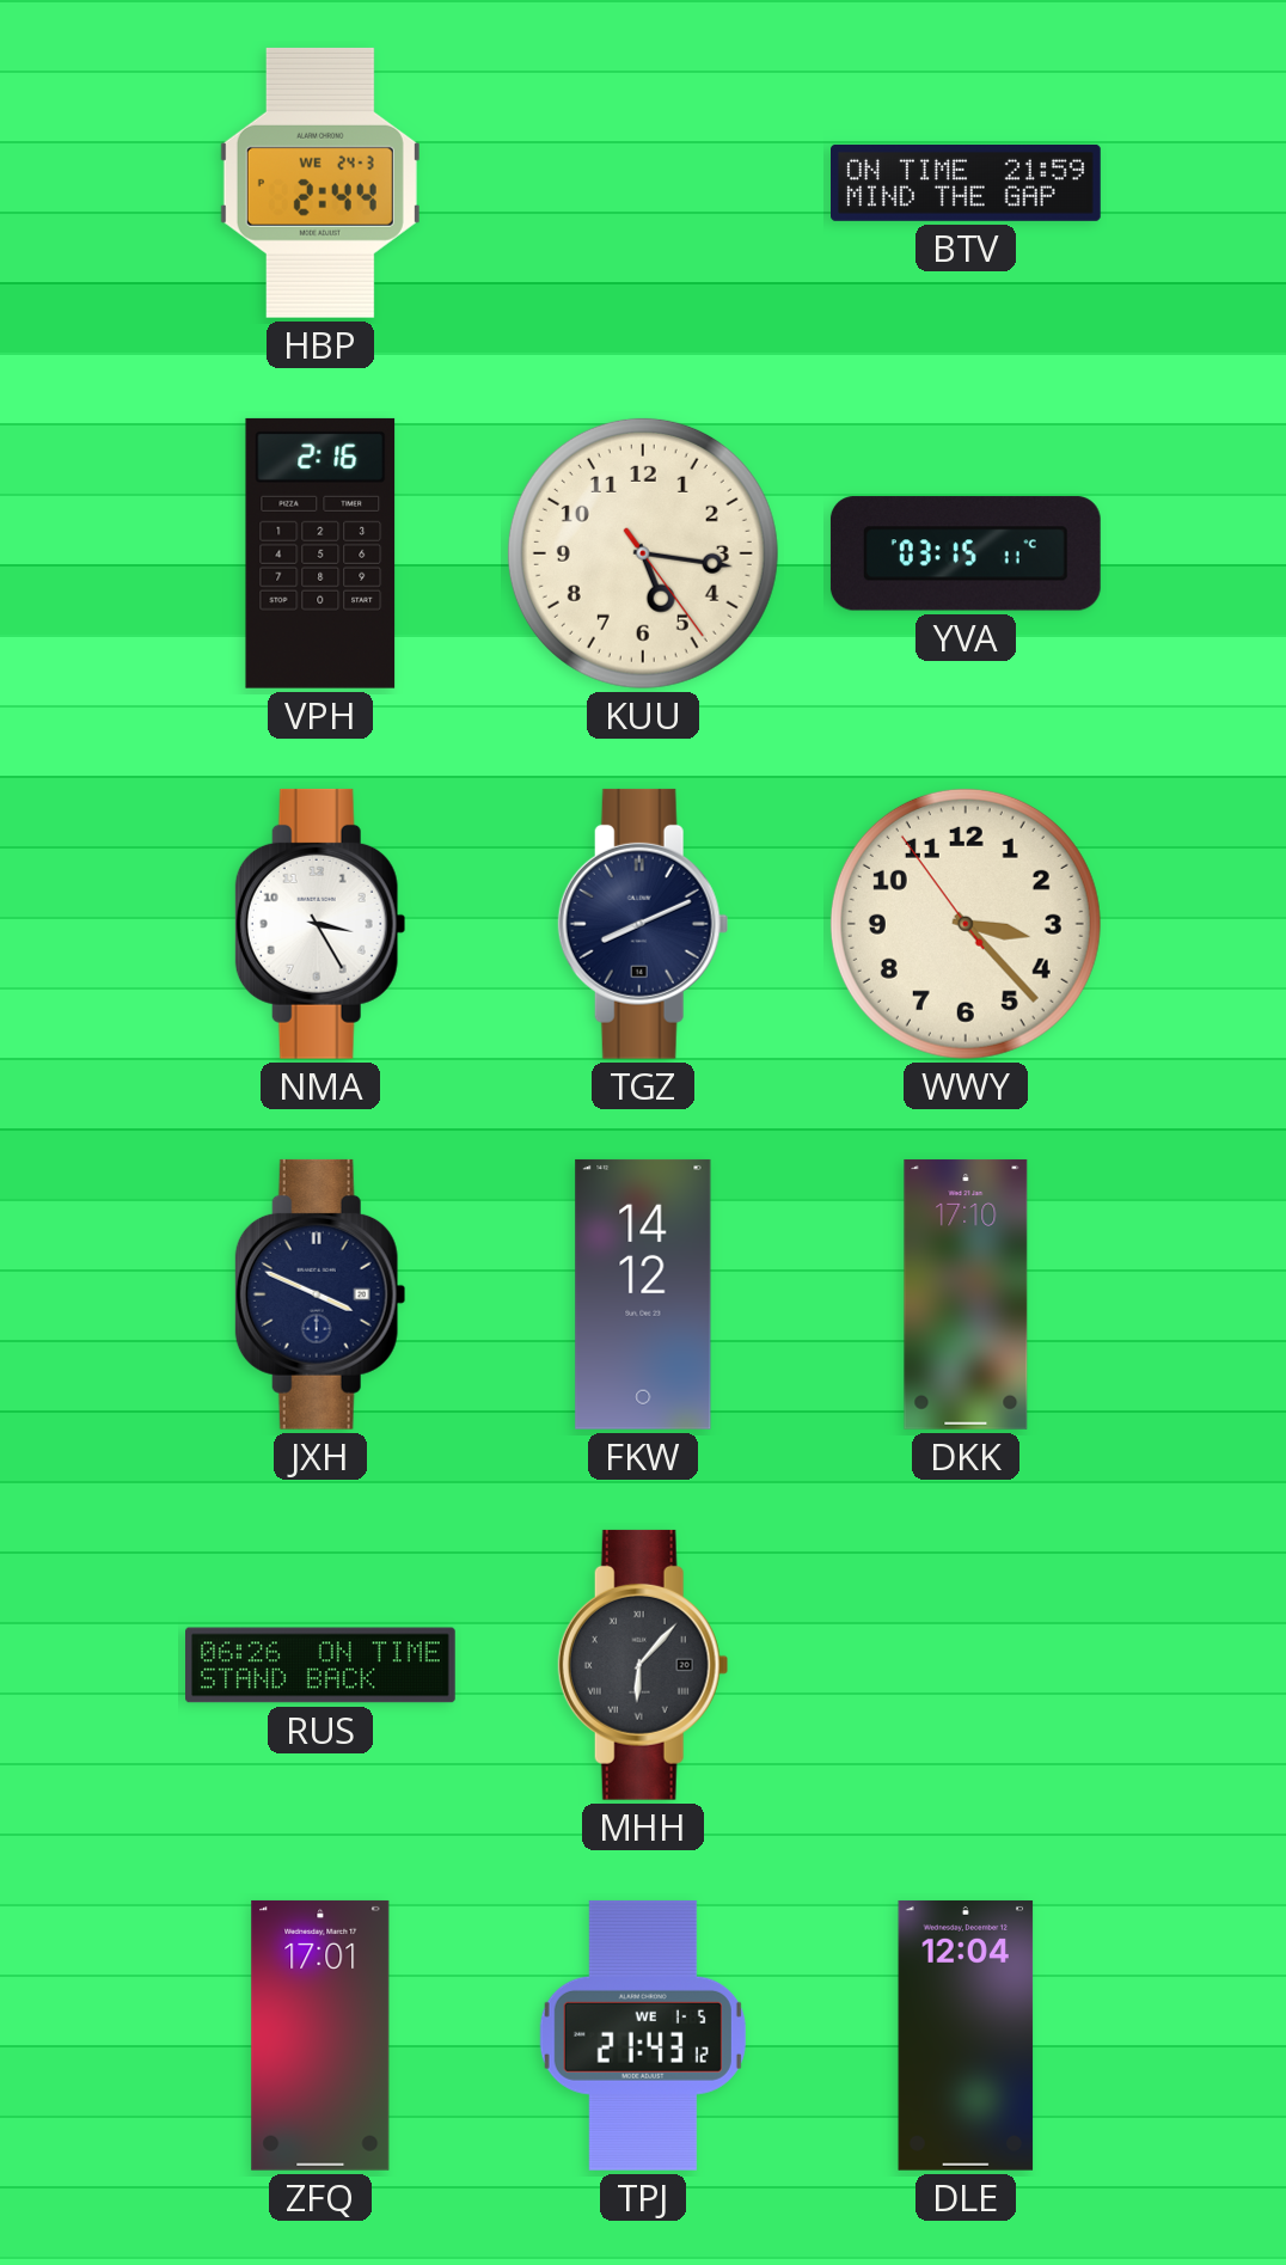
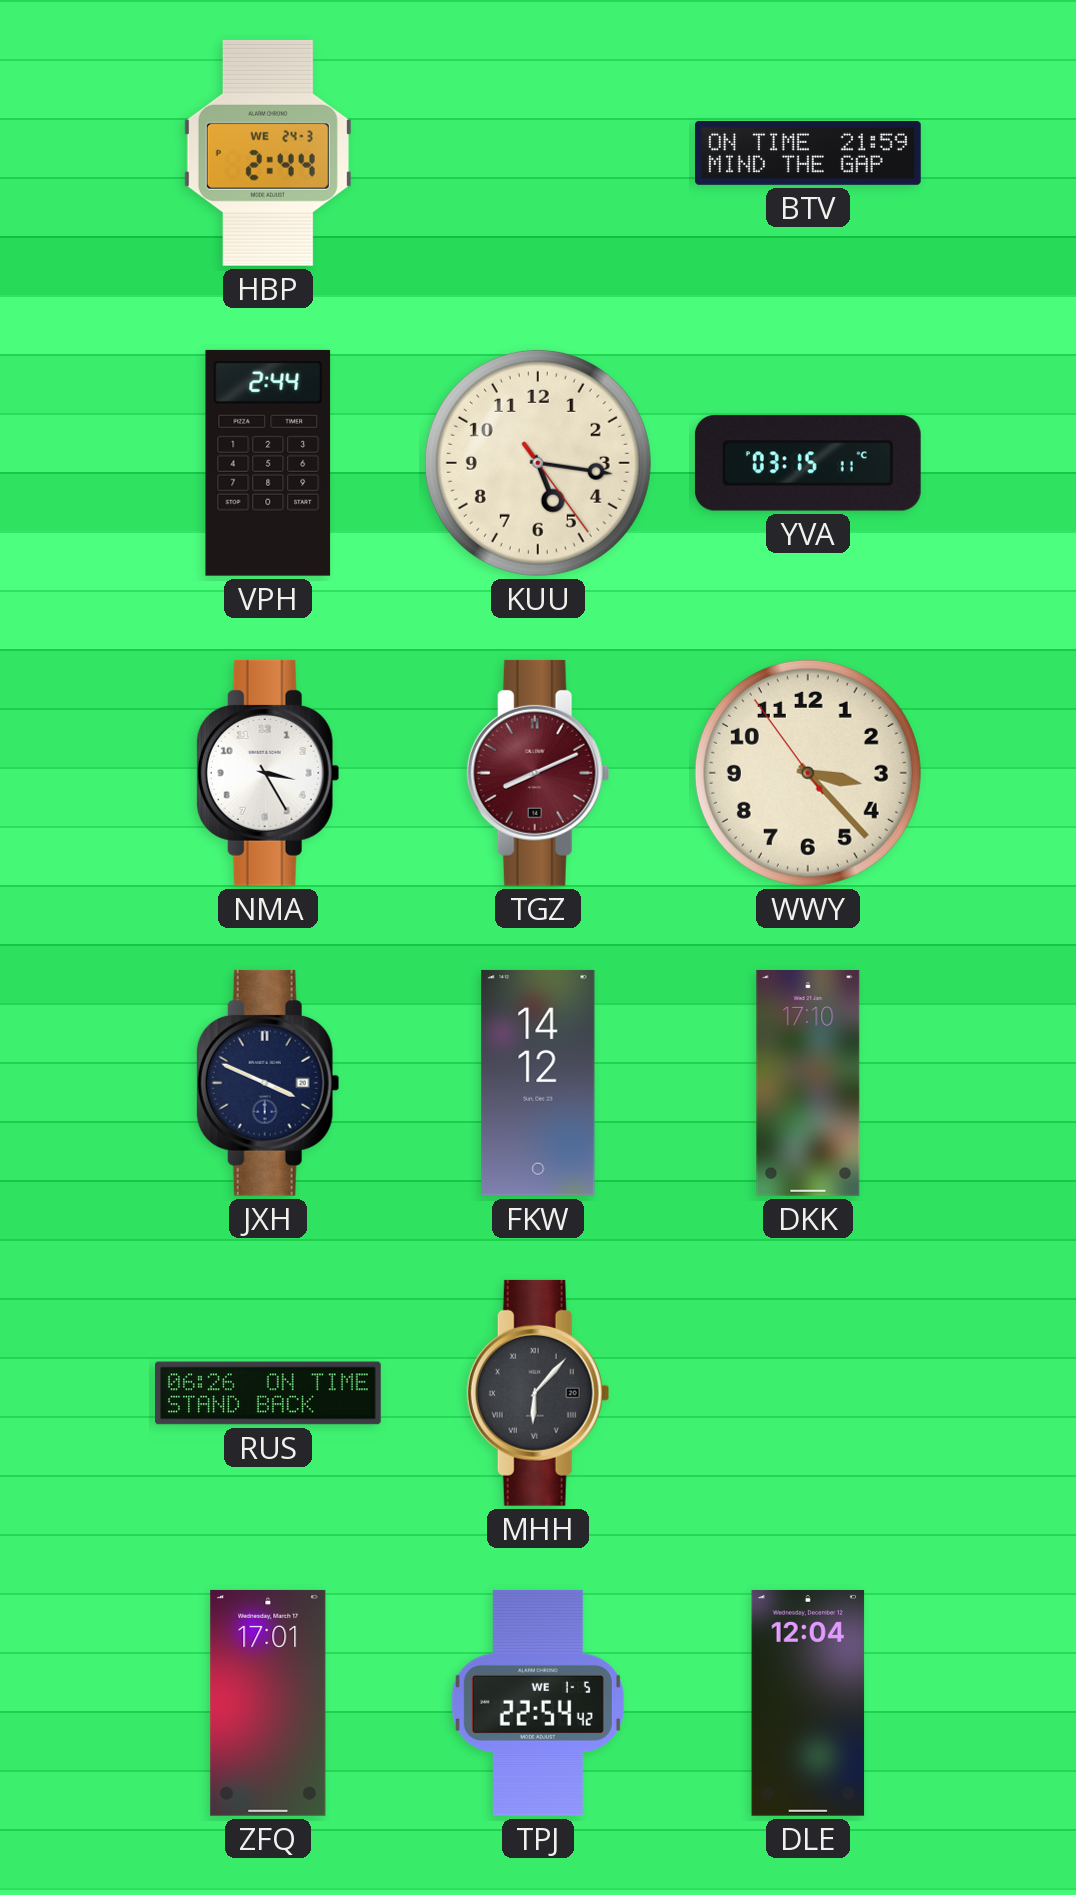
VPH: 2:16 -> 2:44 (268, 463)
TGZ dial: navy -> burgundy (538, 773)
TPJ: 21:43 -> 22:54 (538, 1703)
